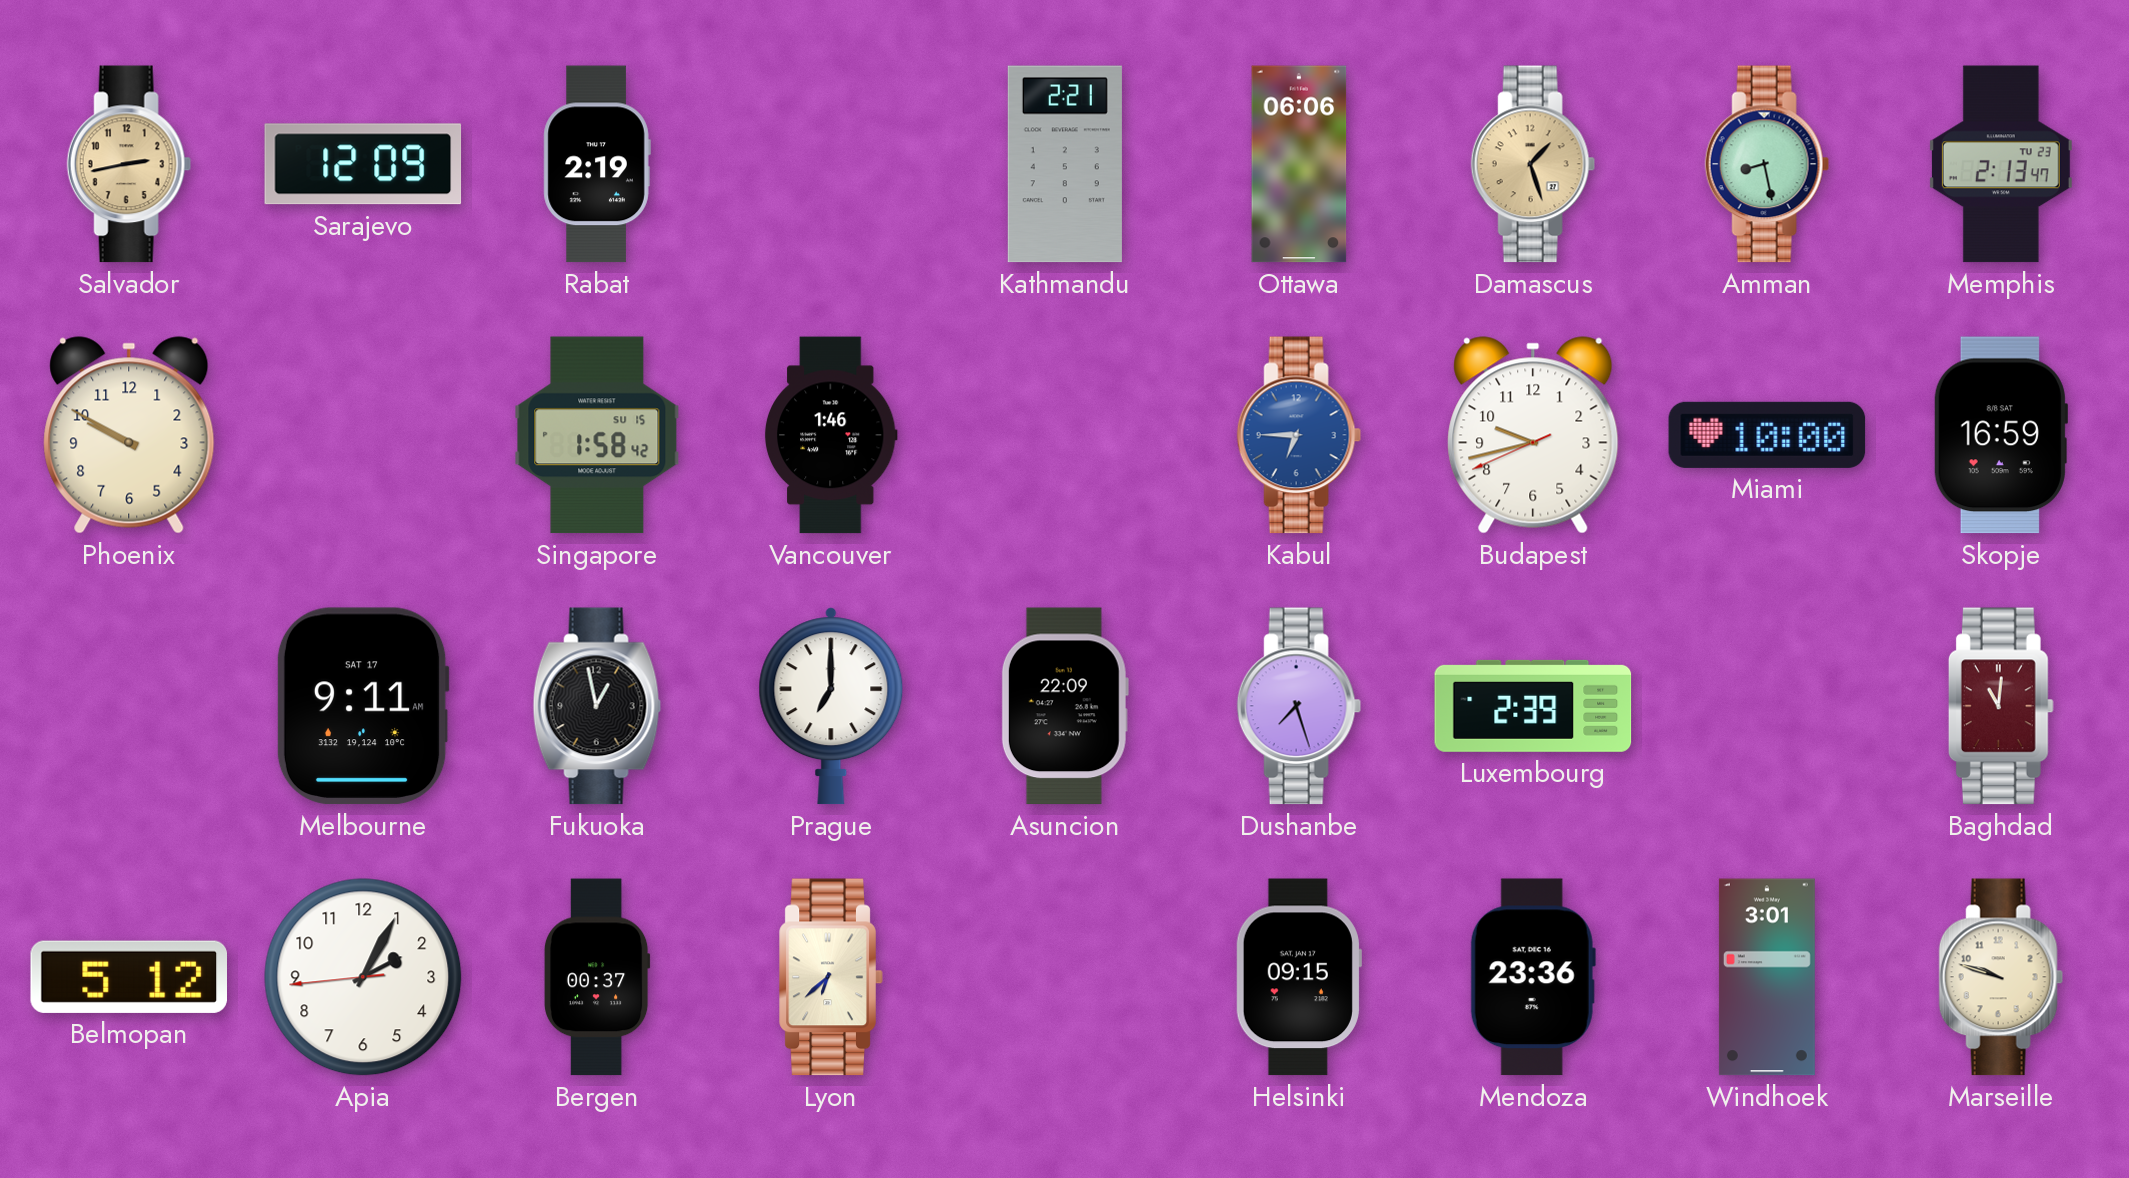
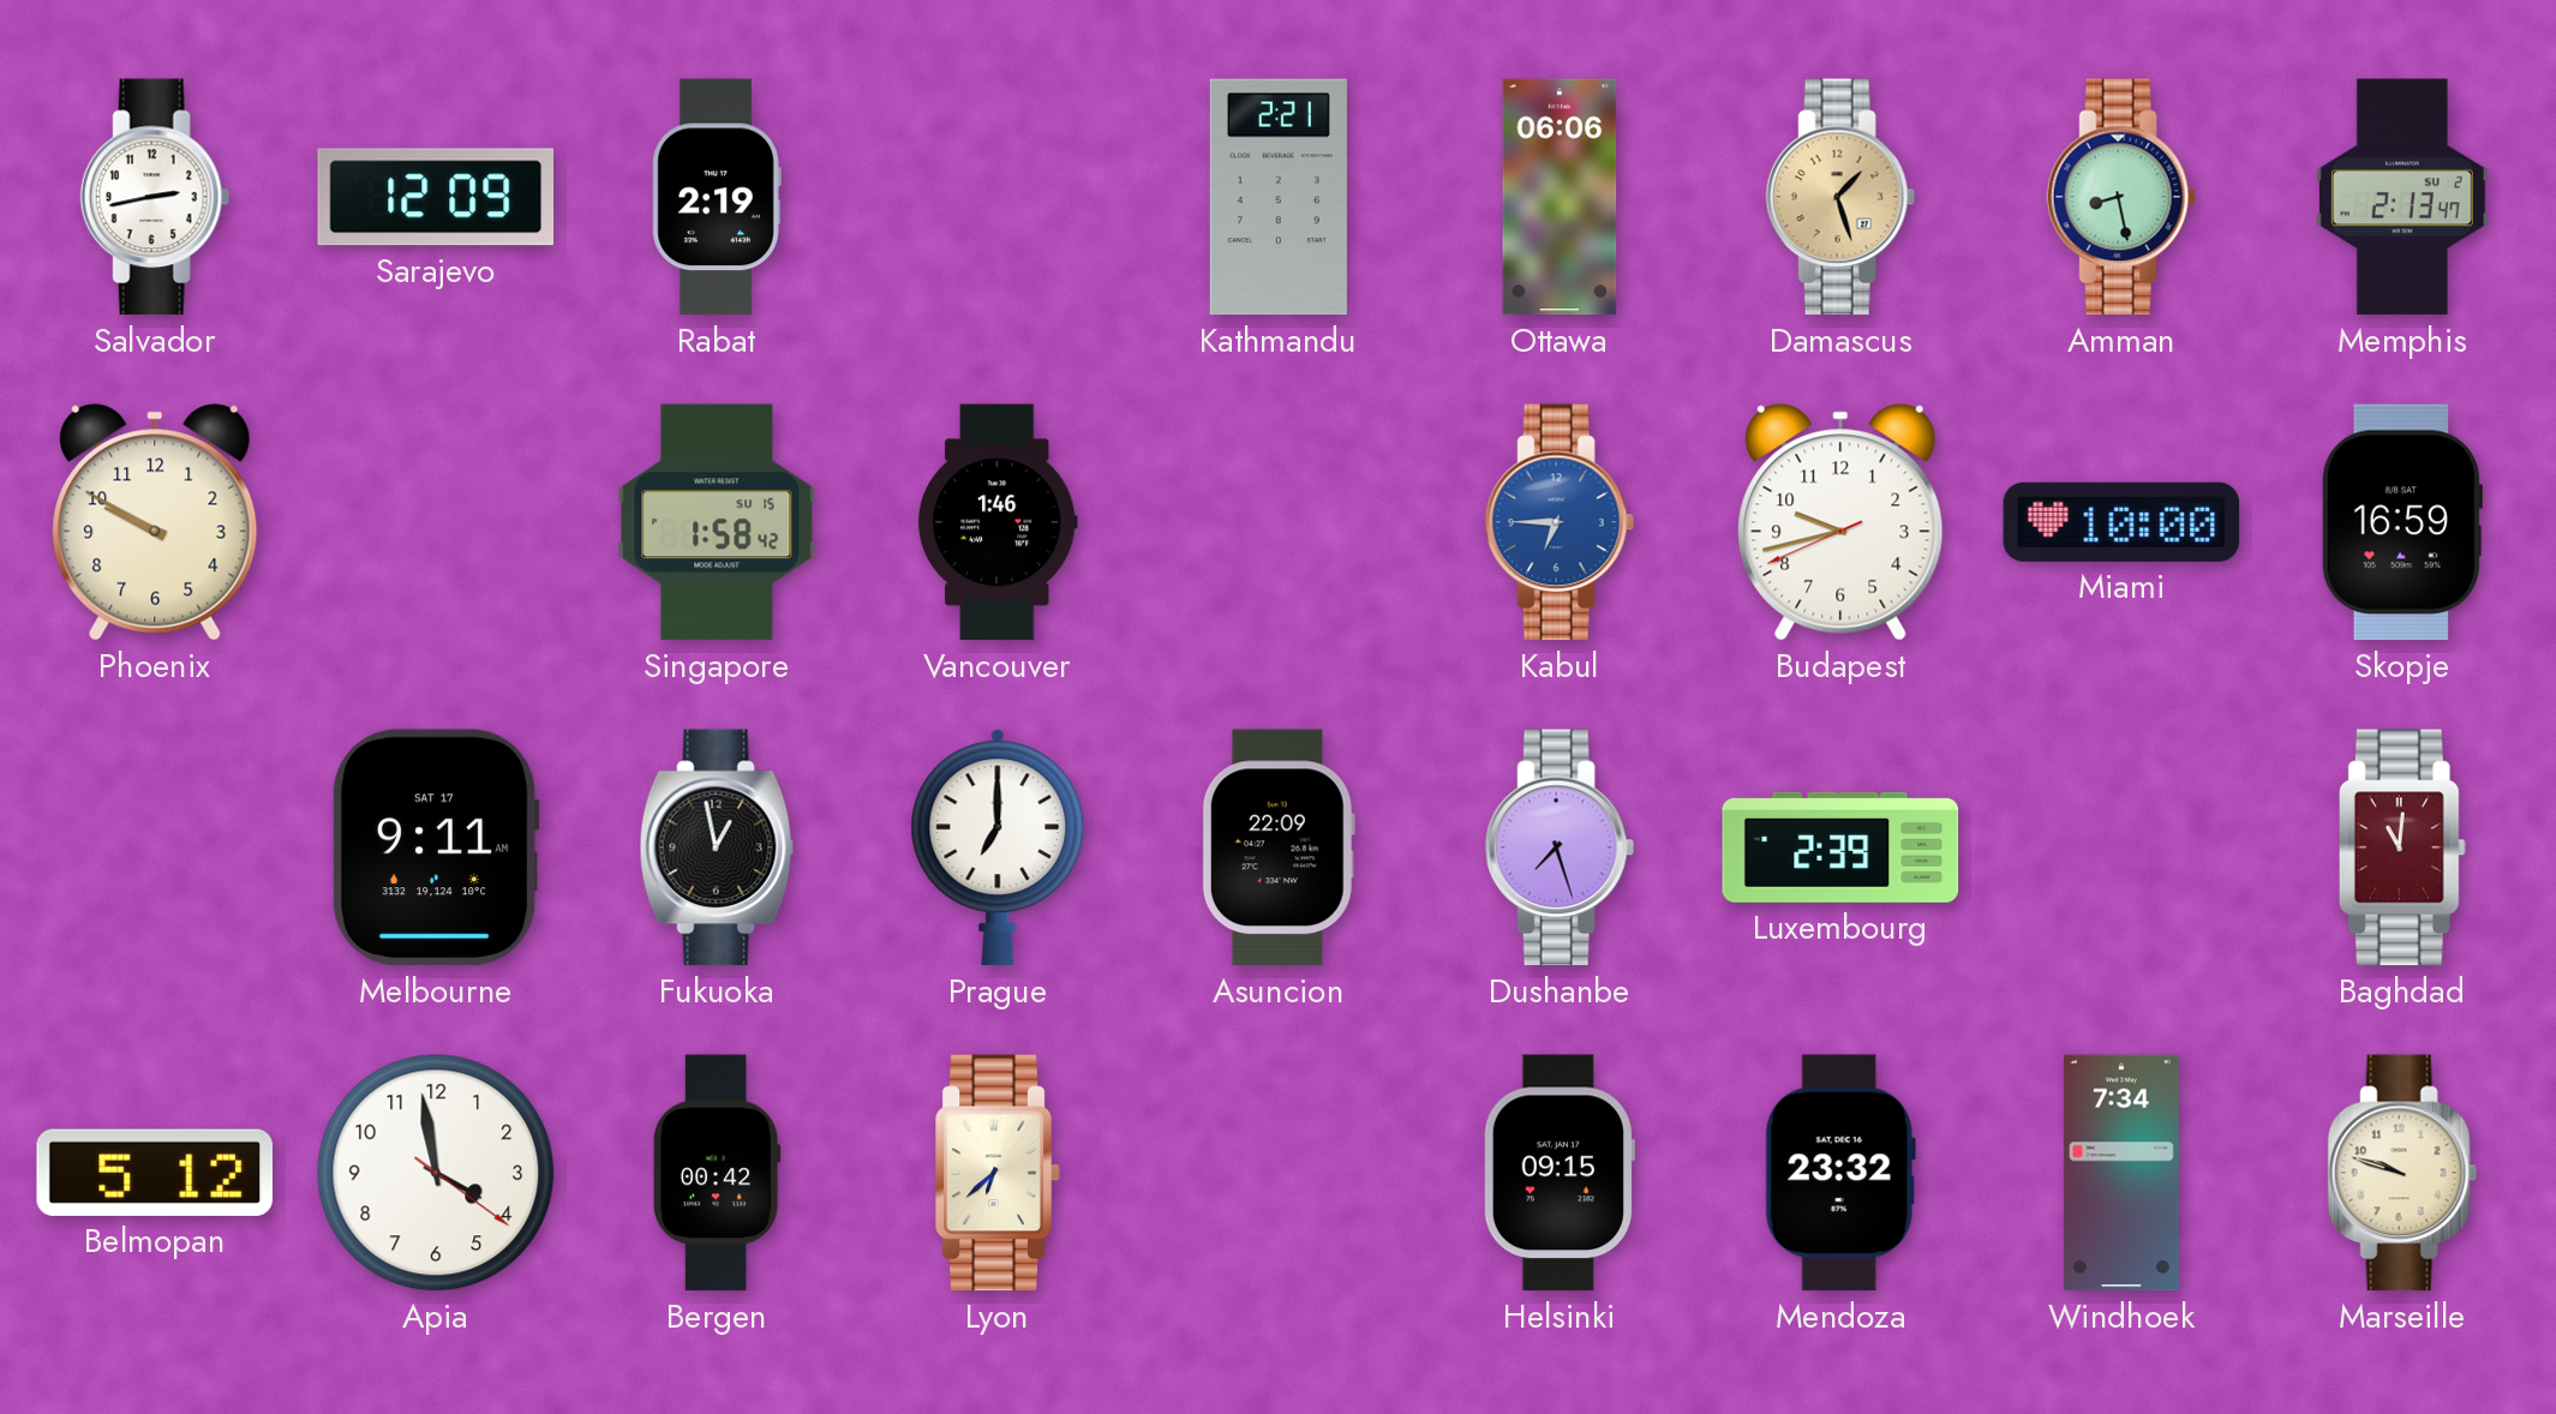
Salvador dial: champagne -> white (155, 197)
Memphis date: TU 23 -> SU 2 (2402, 197)
Apia: 2:04 -> 3:58 (436, 1173)
Bergen: 00:37 -> 00:42 (717, 1173)
Mendoza: 23:36 -> 23:32 (1840, 1173)
Windhoek: 3:01 -> 7:34 (2121, 1173)
